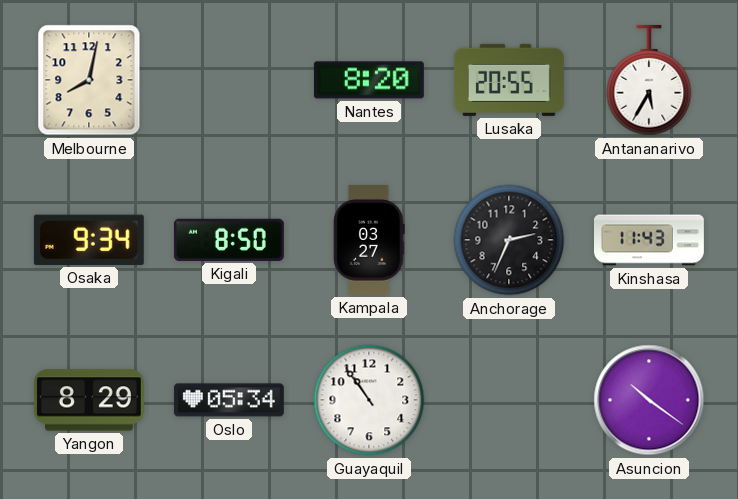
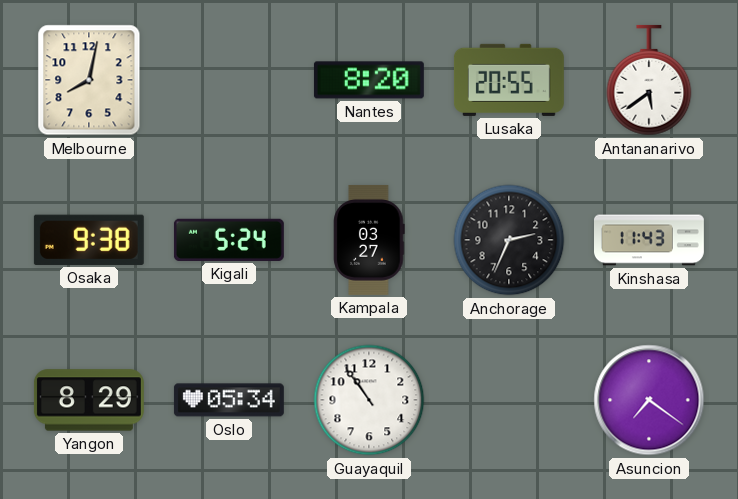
Antananarivo: 5:35 -> 5:39 (649, 80)
Osaka: 9:34 -> 9:38 (89, 240)
Kigali: 8:50 -> 5:24 (229, 240)
Asuncion: 10:21 -> 7:21 (649, 400)
